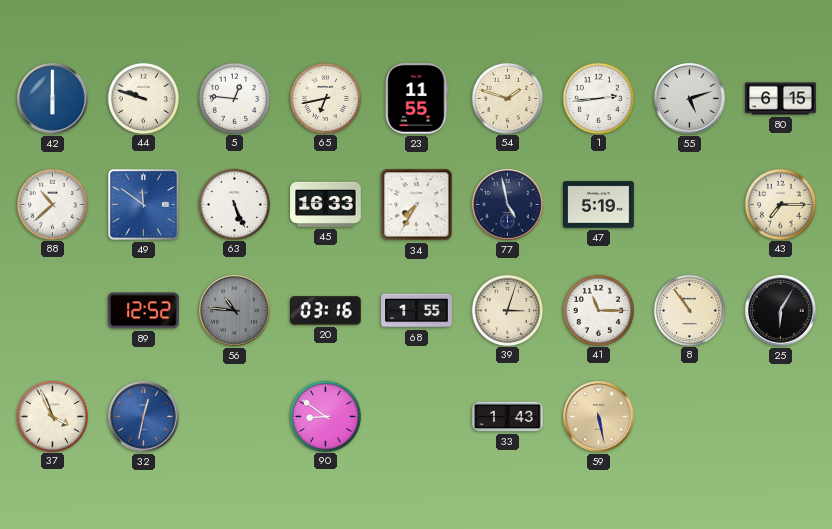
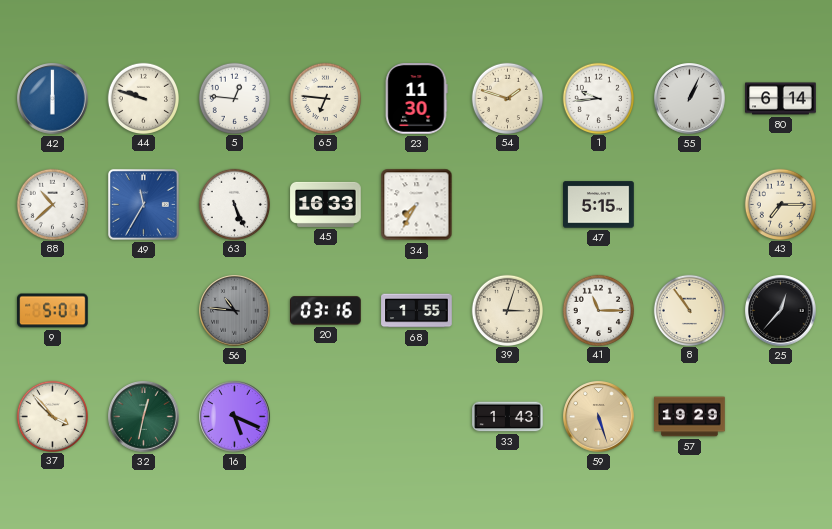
65: 6:43 -> 6:46 (325, 98)
23: 11:55 -> 11:30 (416, 99)
1: 2:44 -> 9:44 (598, 98)
55: 5:12 -> 1:04 (690, 99)
80: 6:15 -> 6:14 (781, 99)
49: 11:51 -> 11:35 (143, 204)
77: 4:58 -> none (508, 205)
47: 5:19 -> 5:15 (599, 205)
9: none -> 5:01 (53, 311)
89: 12:52 -> none (144, 311)
25: 6:05 -> 12:37 (781, 311)
37: 3:56 -> 3:53 (52, 416)
32 dial: blue -> green (144, 417)
16: none -> 5:19 (235, 417)
90: 8:51 -> none (325, 416)
59: 5:28 -> 5:27 (599, 417)
57: none -> 19:29 (690, 417)
